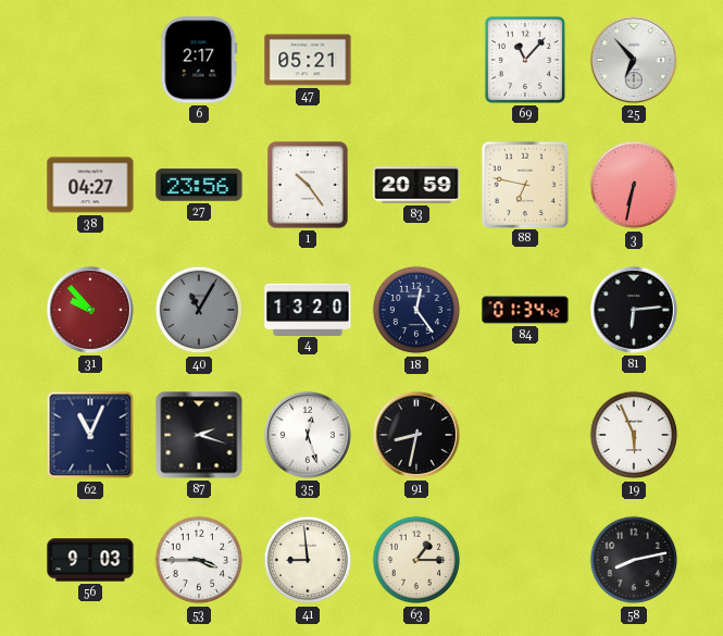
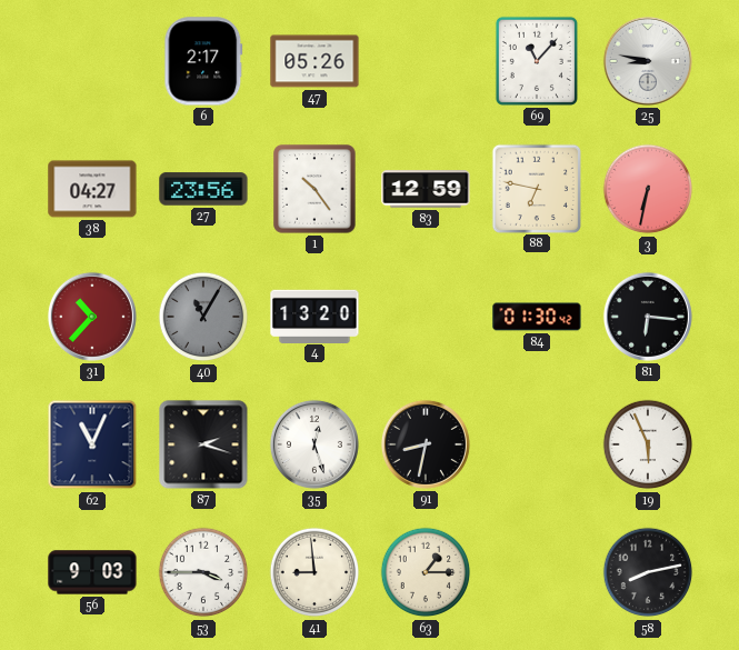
47: 05:21 -> 05:26 (314, 61)
25: 6:53 -> 8:47 (648, 61)
83: 20:59 -> 12:59 (426, 189)
31: 9:53 -> 10:37 (92, 317)
18: 12:24 -> none (416, 310)
84: 01:34 -> 01:30 (537, 317)
81: 6:14 -> 6:16 (648, 317)
